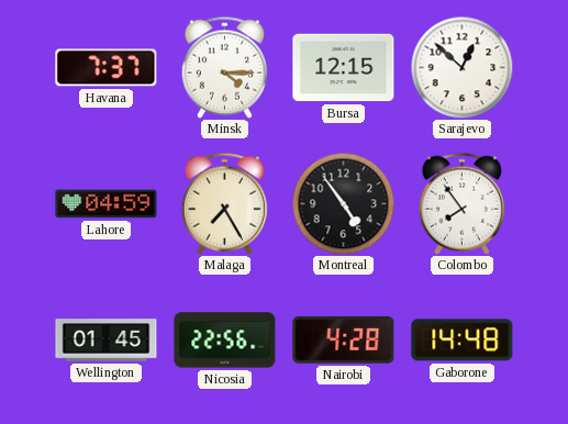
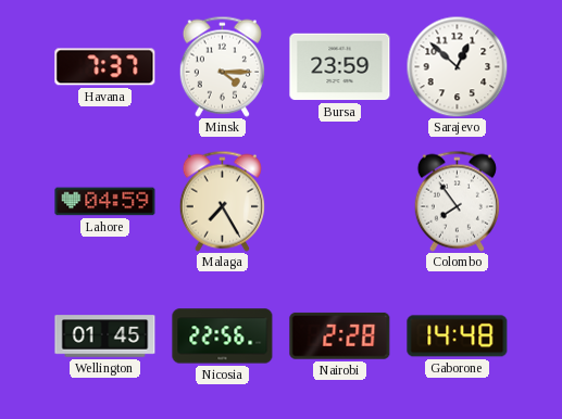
Bursa: 12:15 -> 23:59 (340, 67)
Montreal: 4:54 -> none (343, 203)
Nairobi: 4:28 -> 2:28 (340, 335)
